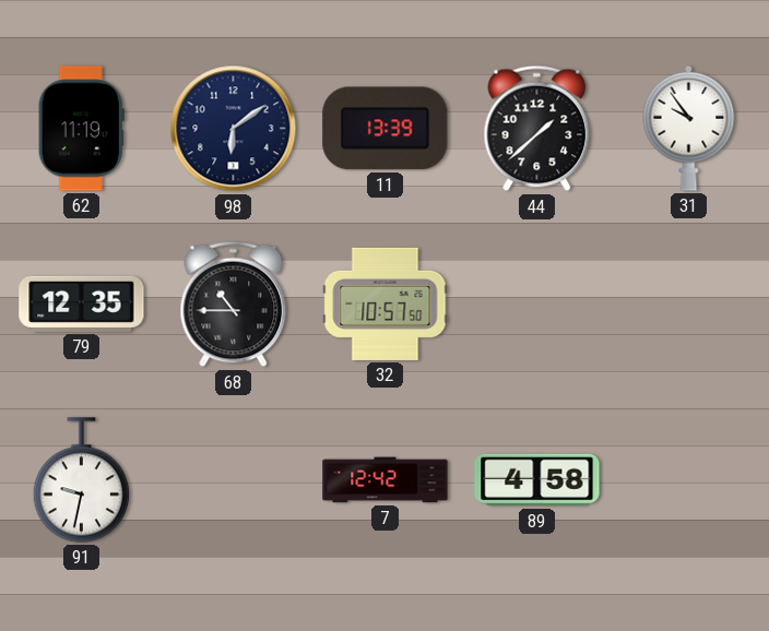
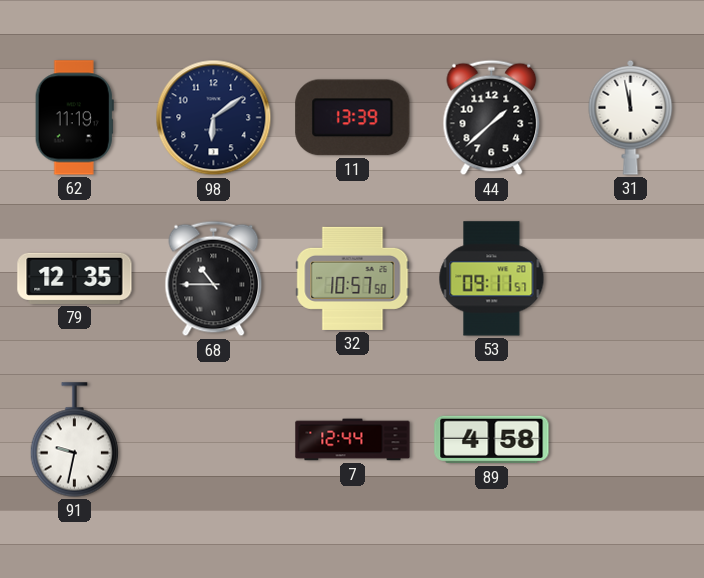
31: 9:54 -> 11:58 (631, 117)
53: none -> 09:11 (492, 279)
7: 12:42 -> 12:44 (353, 440)
